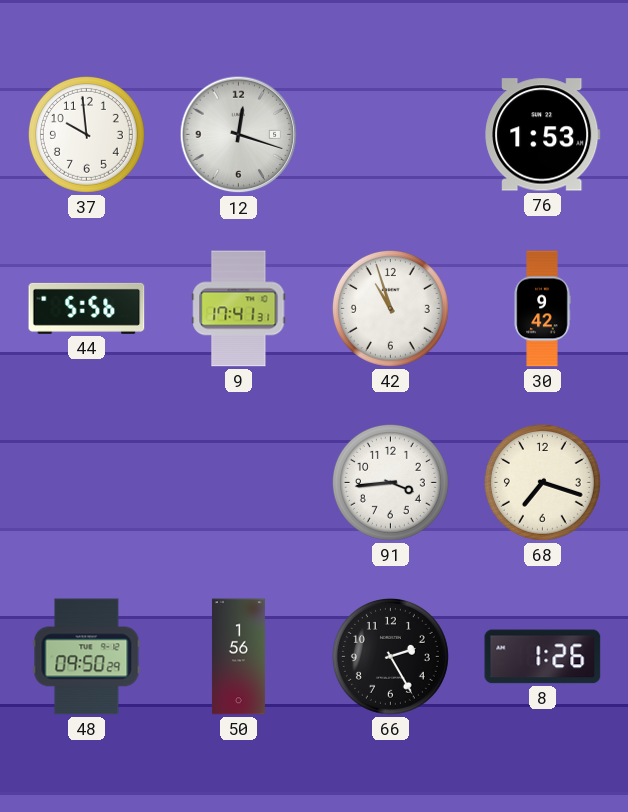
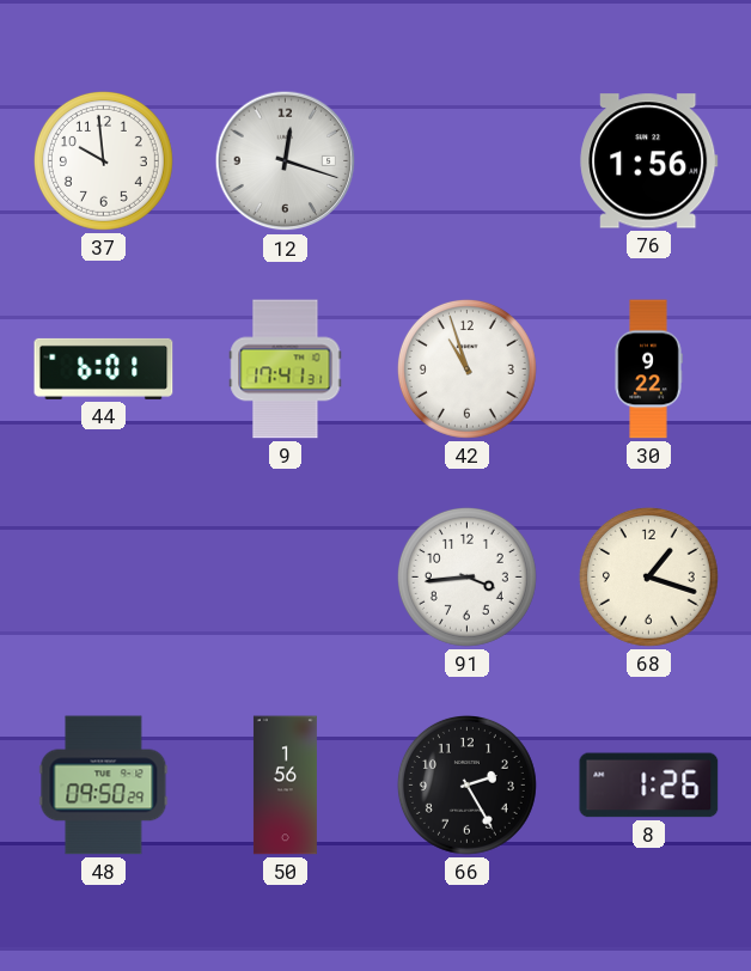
76: 1:53 -> 1:56 (649, 161)
44: 5:56 -> 6:01 (104, 368)
30: 9:42 -> 9:22 (648, 370)
68: 7:18 -> 1:18 (648, 576)
